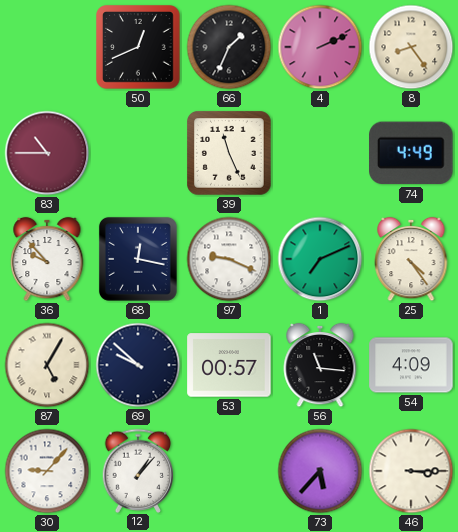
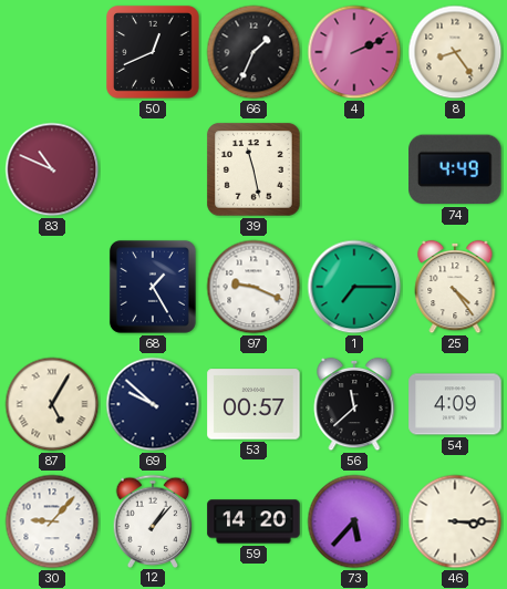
83: 10:45 -> 10:49 (52, 169)
39: 11:26 -> 11:28 (255, 170)
36: 9:53 -> none (47, 259)
68: 12:17 -> 1:25 (153, 287)
1: 7:11 -> 7:15 (354, 287)
56: 11:16 -> 11:38 (354, 404)
59: none -> 14:20 (253, 521)
